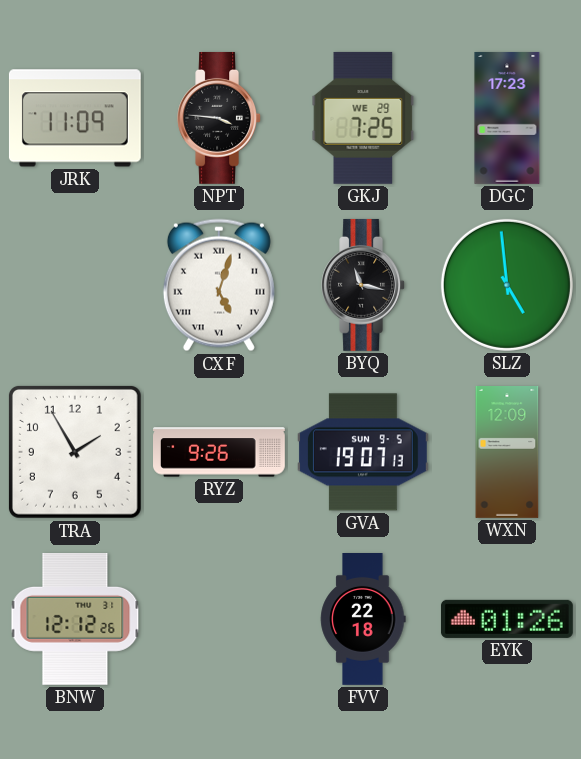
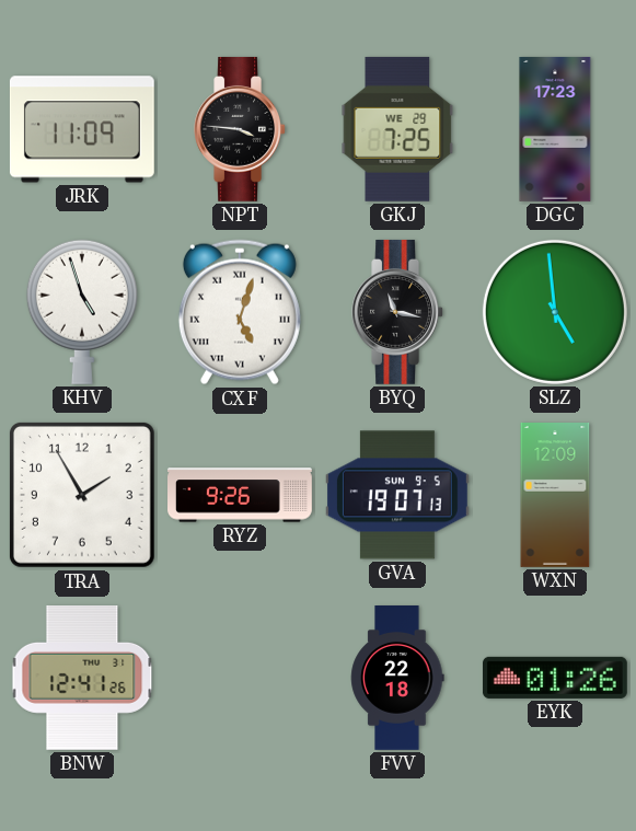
KHV: none -> 4:57 (82, 312)
BNW: 12:12 -> 12:41 (82, 678)
